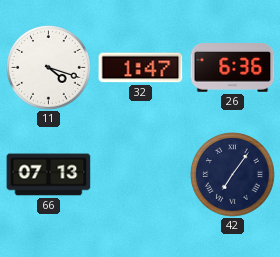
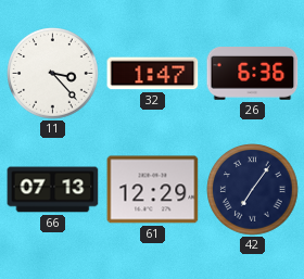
11: 4:18 -> 3:23 (53, 74)
61: none -> 12:29 (153, 190)
